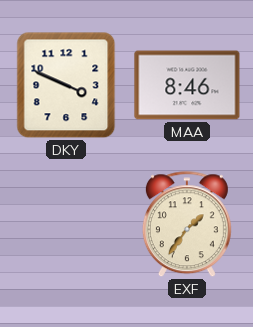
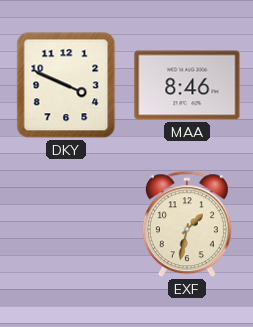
EXF: 1:36 -> 1:32 (187, 225)
